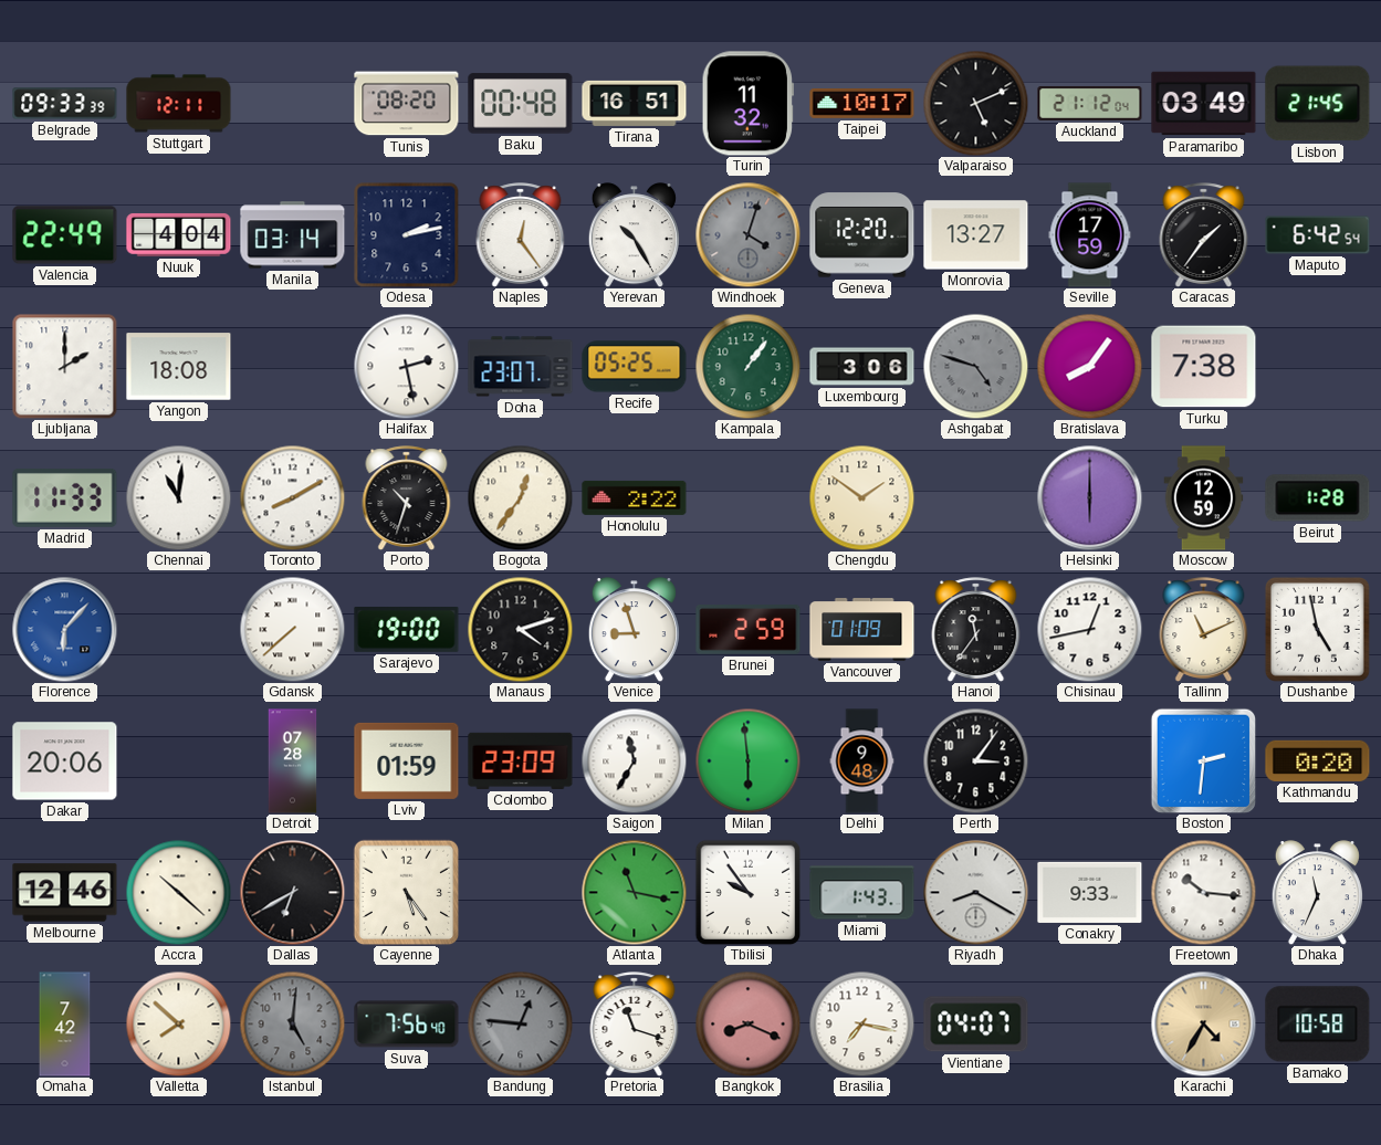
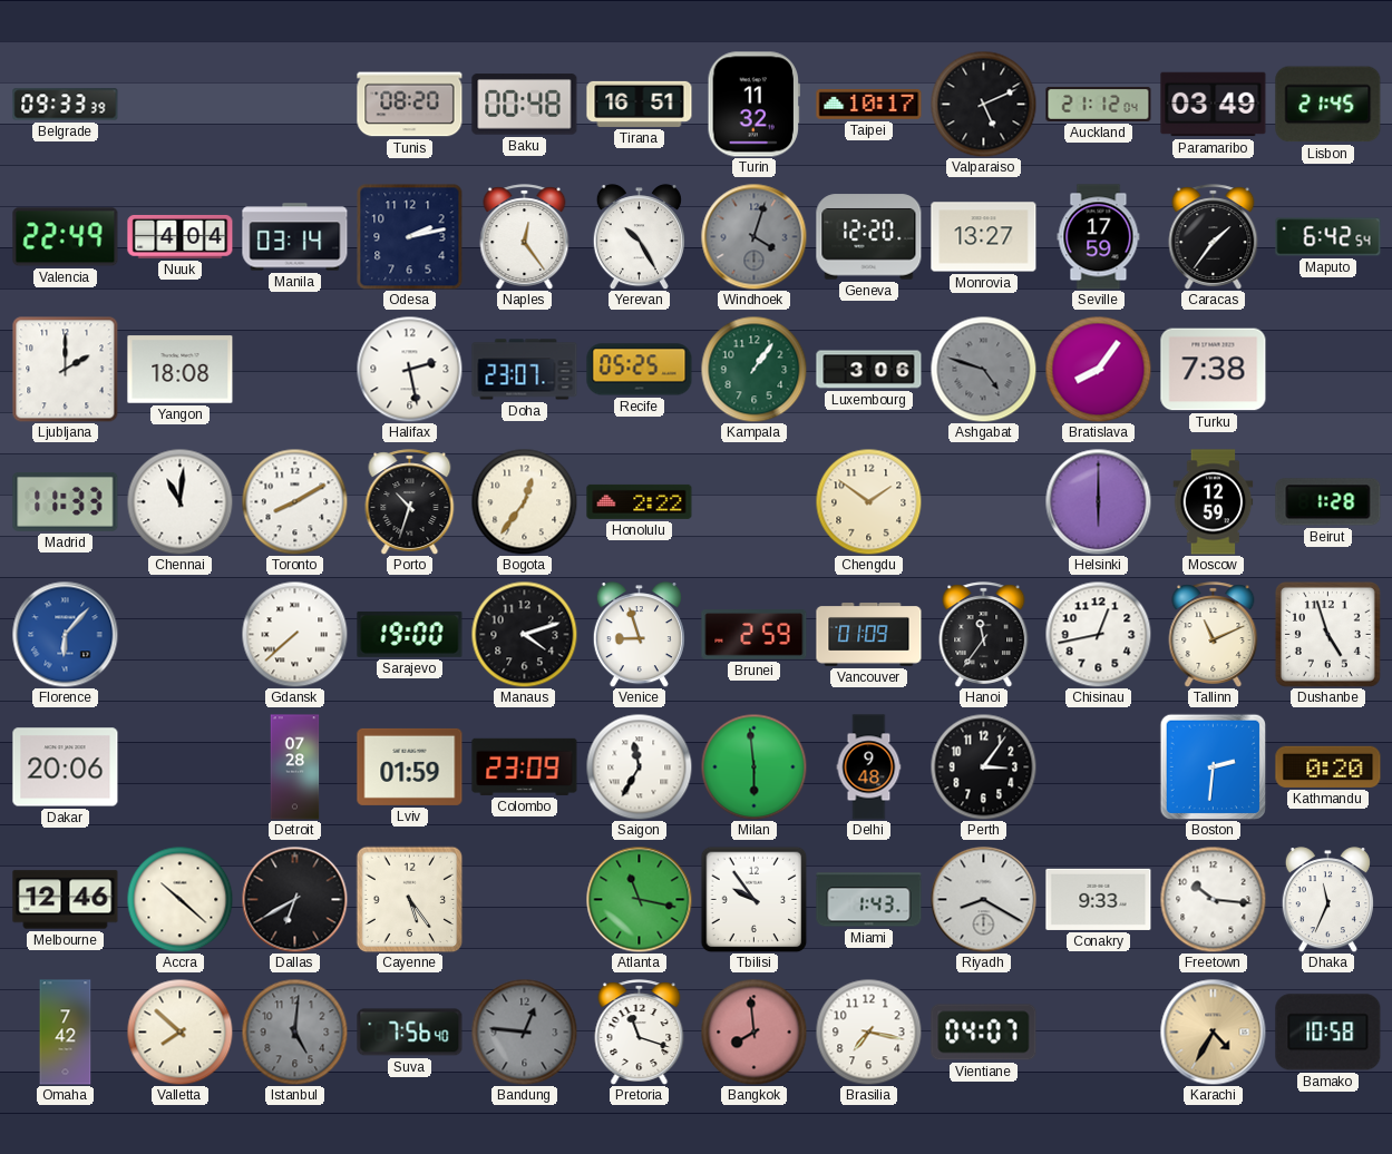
Stuttgart: 12:11 -> none (179, 104)
Dushanbe: 4:58 -> 4:57 (1327, 634)
Bangkok: 8:19 -> 7:59 (753, 1031)
